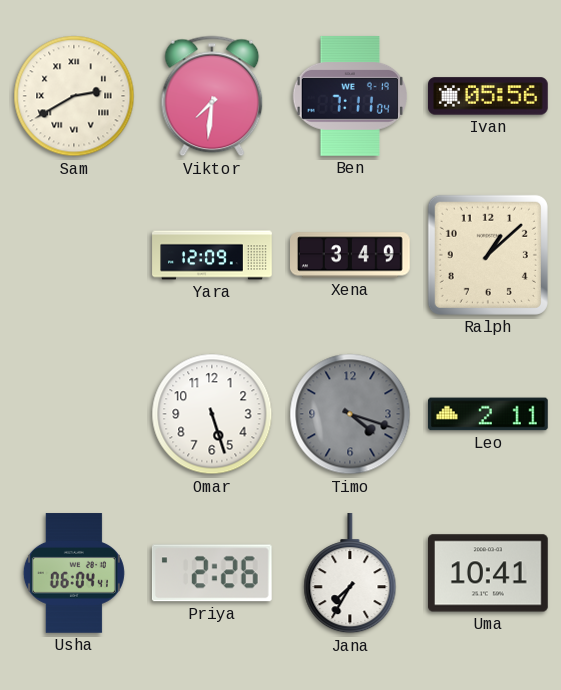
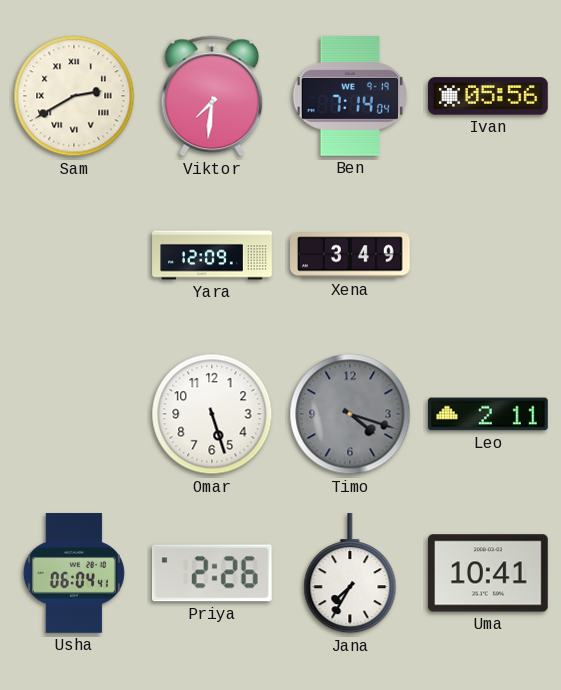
Ben: 7:11 -> 7:14 (349, 96)
Ralph: 1:08 -> none (488, 255)
